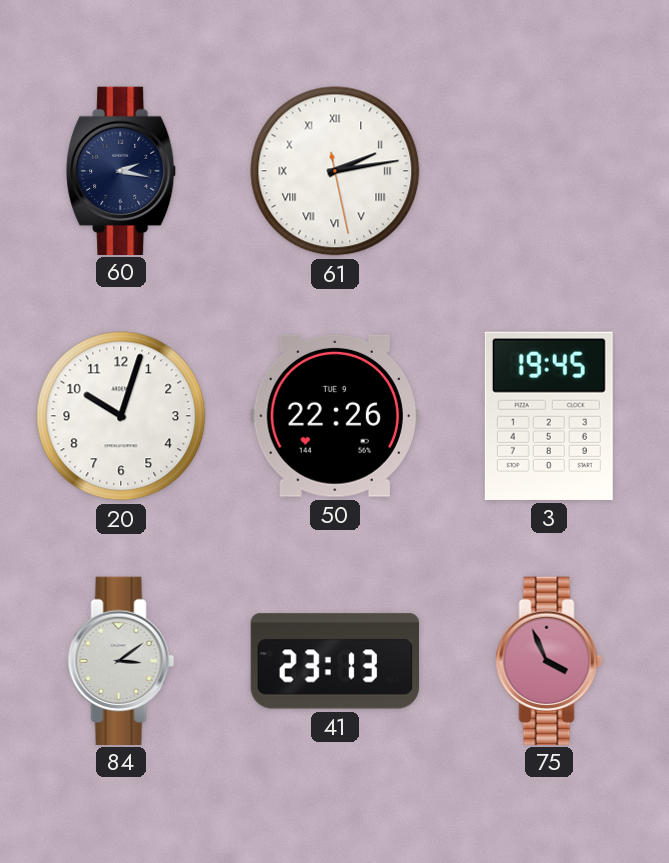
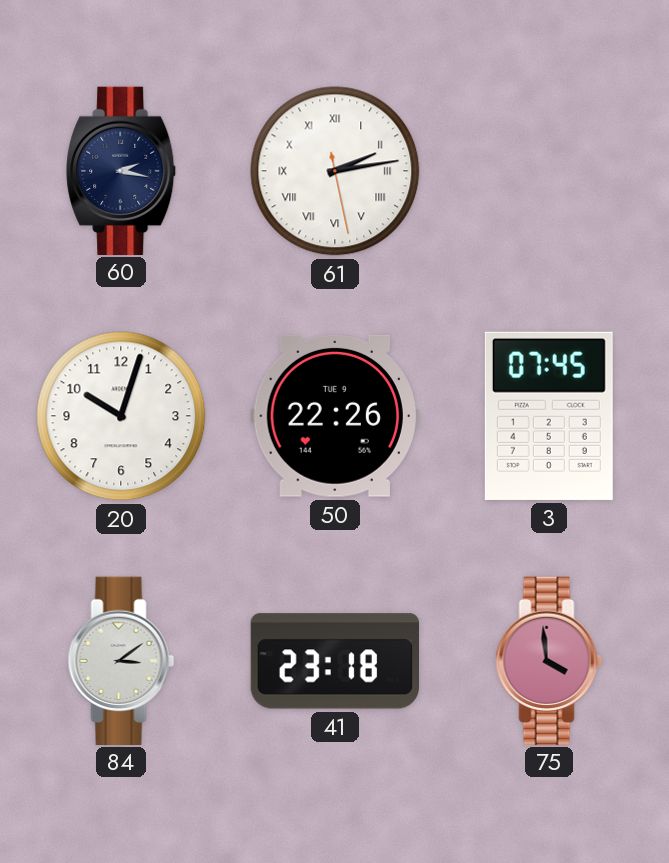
3: 19:45 -> 07:45 (549, 416)
41: 23:13 -> 23:18 (334, 661)
75: 3:56 -> 3:59 (549, 660)
